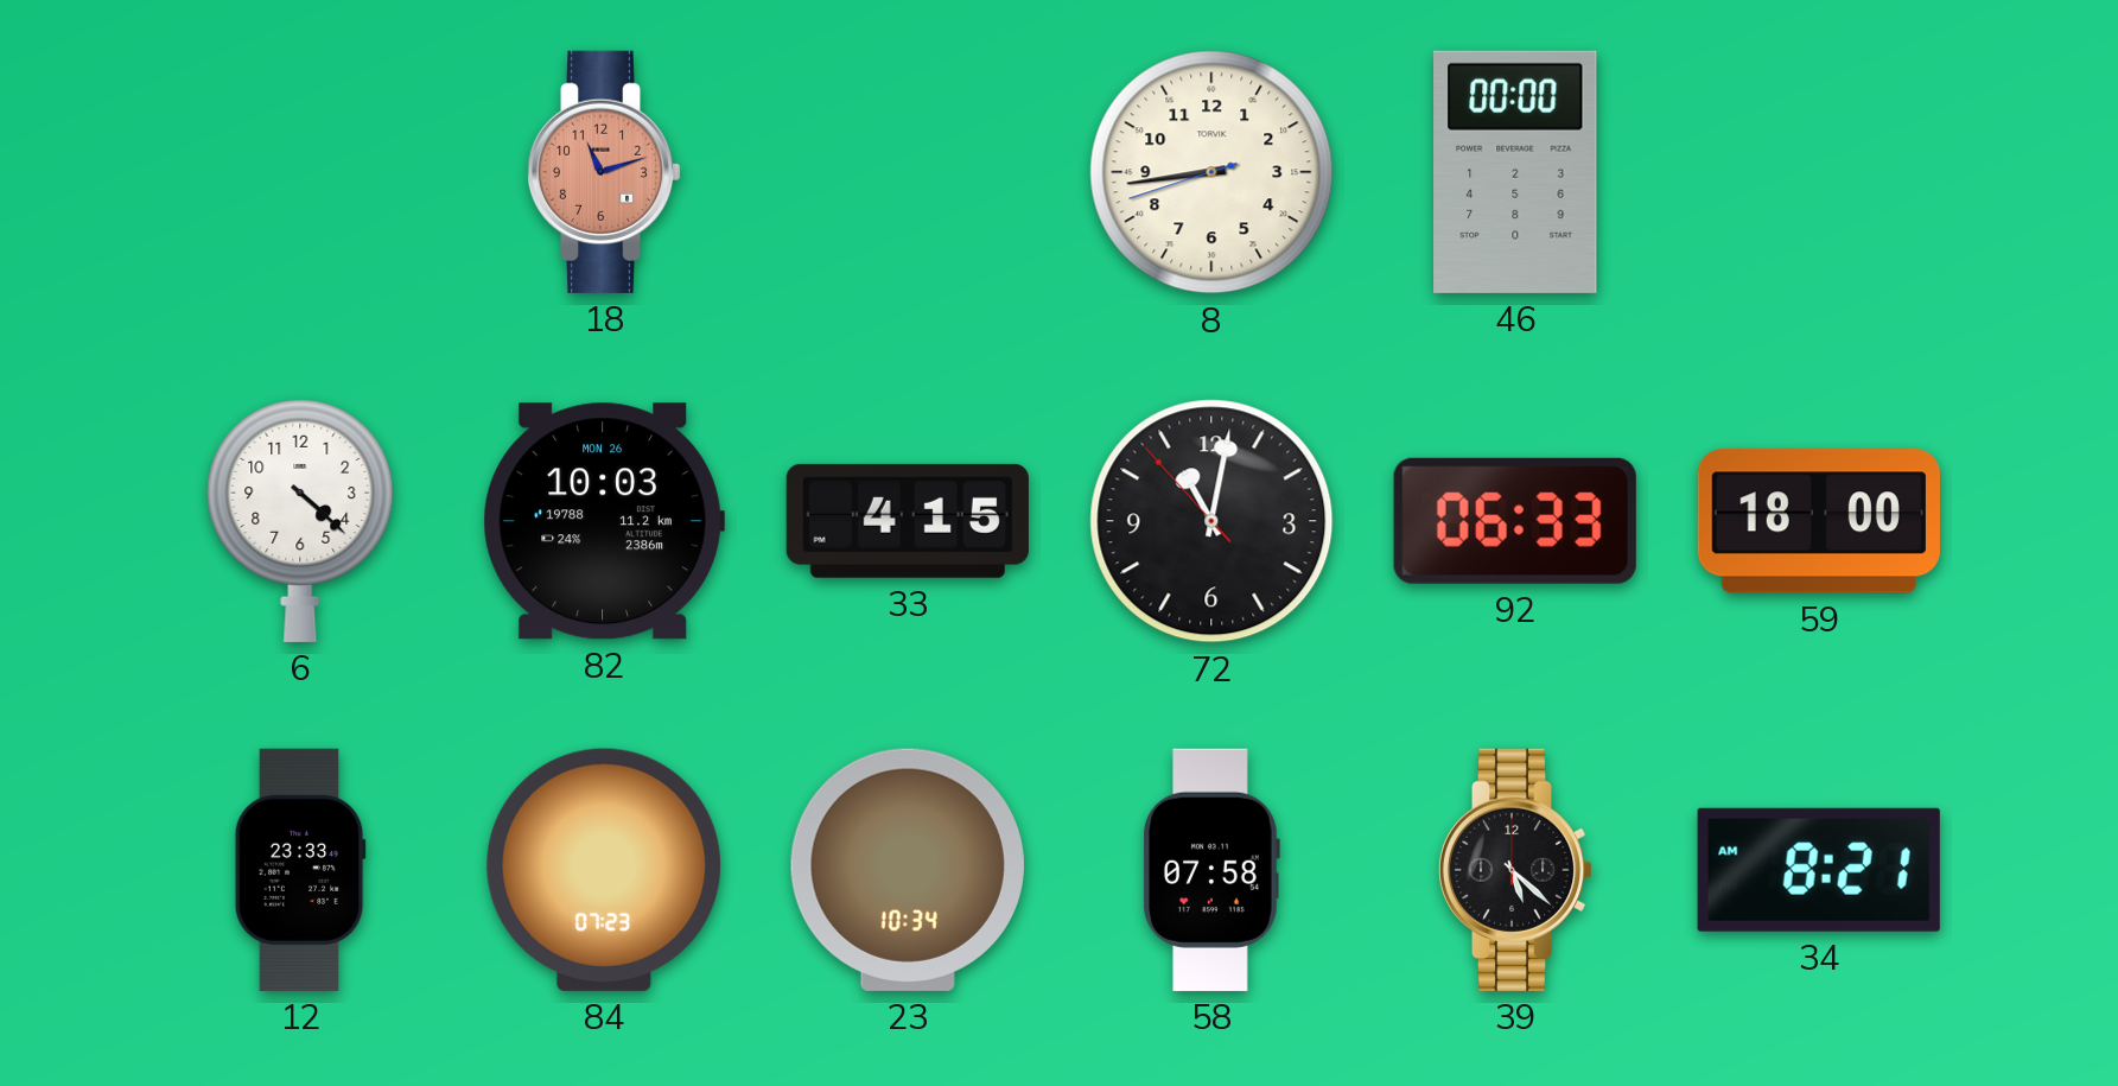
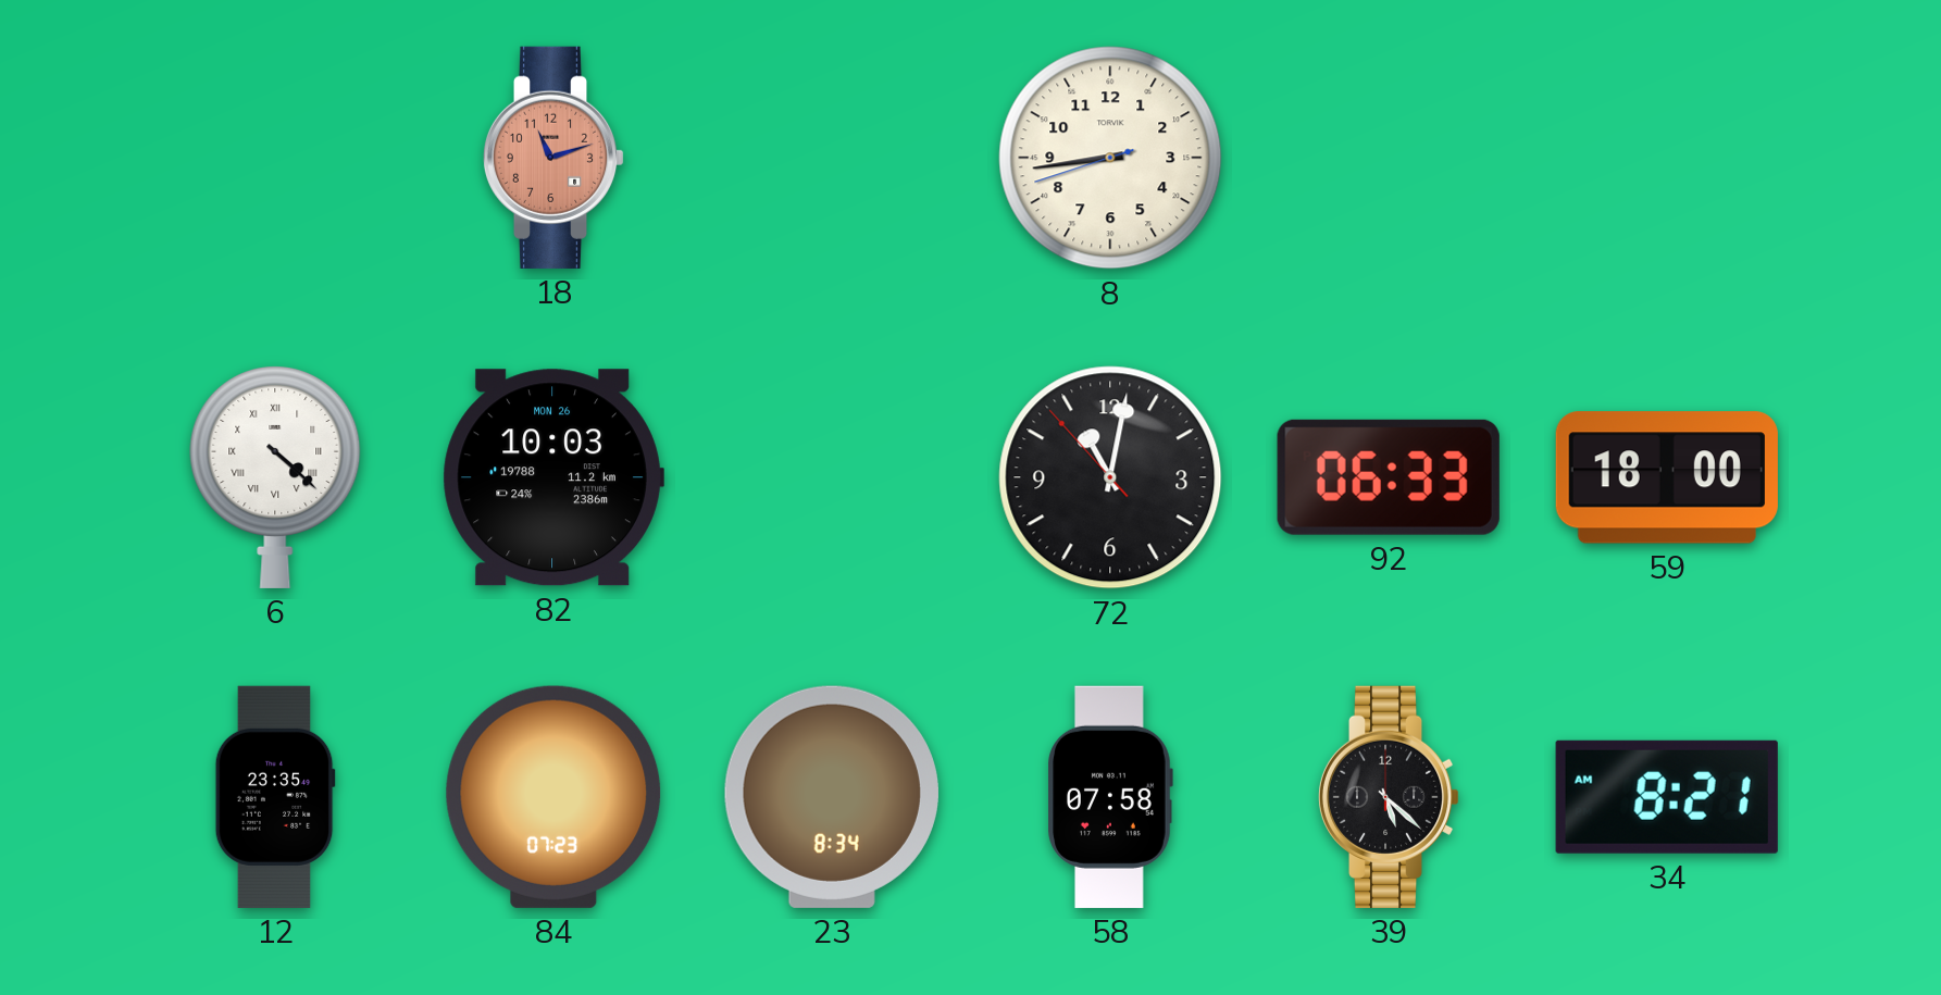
46: 00:00 -> none (1515, 172)
6 numerals: Arabic -> Roman (275, 476)
33: 4:15 -> none (908, 521)
12: 23:33 -> 23:35 (275, 797)
23: 10:34 -> 8:34 (832, 797)
